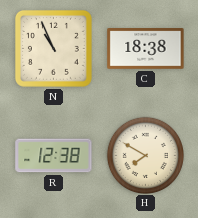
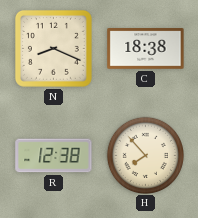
N: 10:56 -> 8:19 (53, 48)
H: 7:50 -> 7:53 (145, 155)
